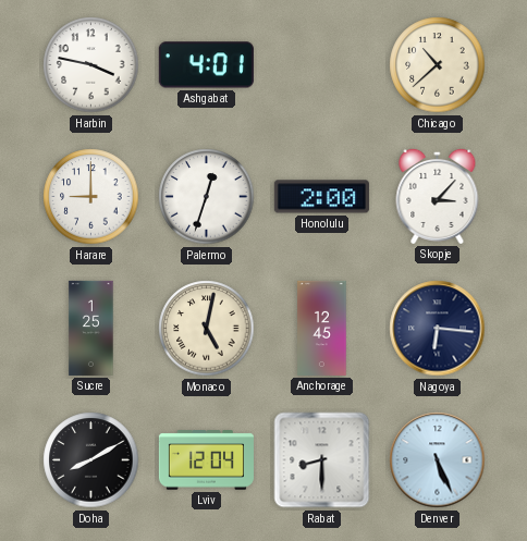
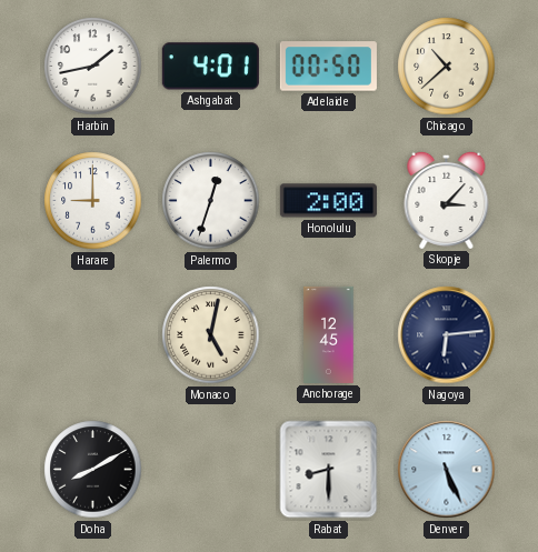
Harbin: 3:47 -> 1:43 (93, 67)
Adelaide: none -> 00:50 (328, 67)
Sucre: 1:25 -> none (91, 328)
Nagoya: 6:16 -> 6:14 (447, 335)
Lviv: 12:04 -> none (206, 460)
